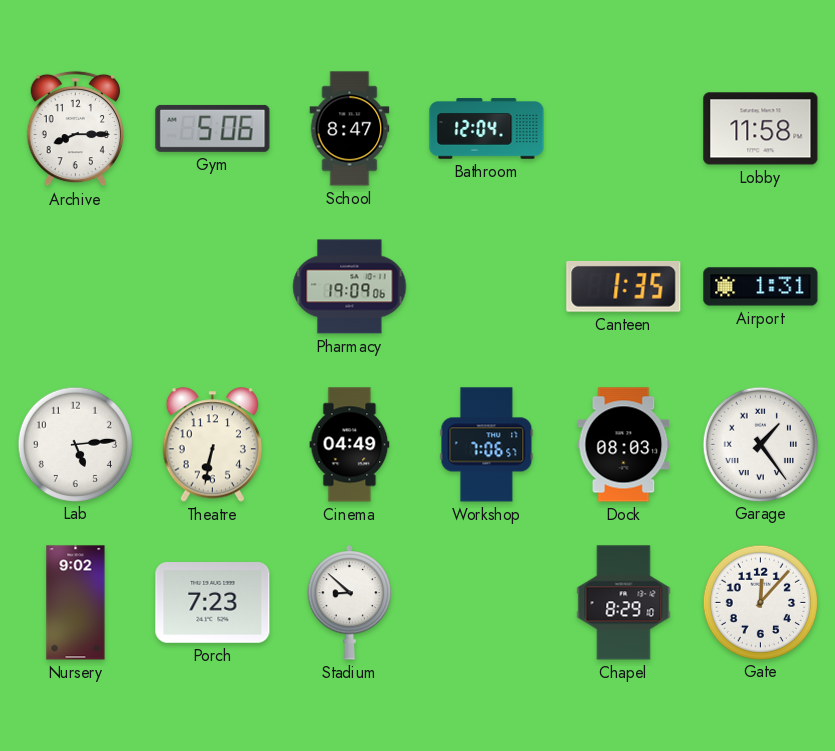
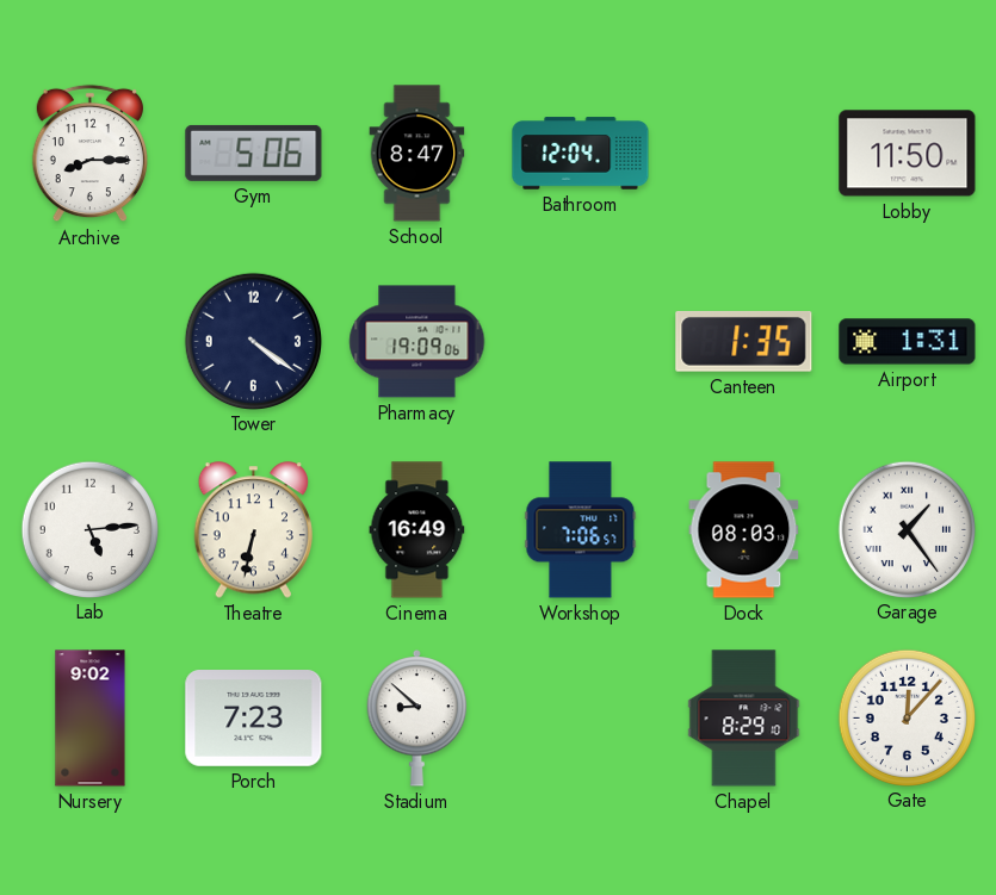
Lobby: 11:58 -> 11:50 (908, 154)
Tower: none -> 4:21 (253, 341)
Cinema: 04:49 -> 16:49 (417, 530)
